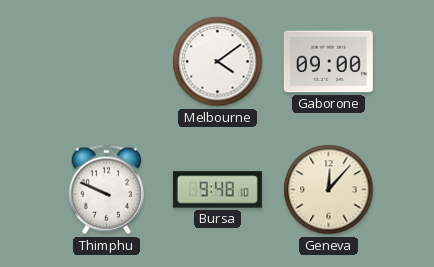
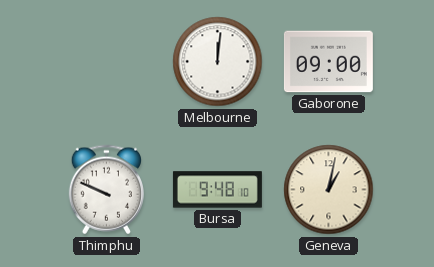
Melbourne: 4:09 -> 12:01 (218, 62)
Geneva: 12:07 -> 1:02 (329, 190)
